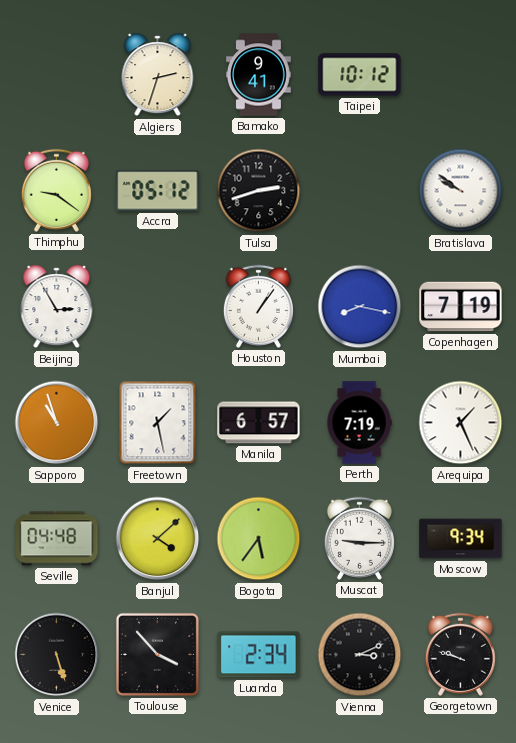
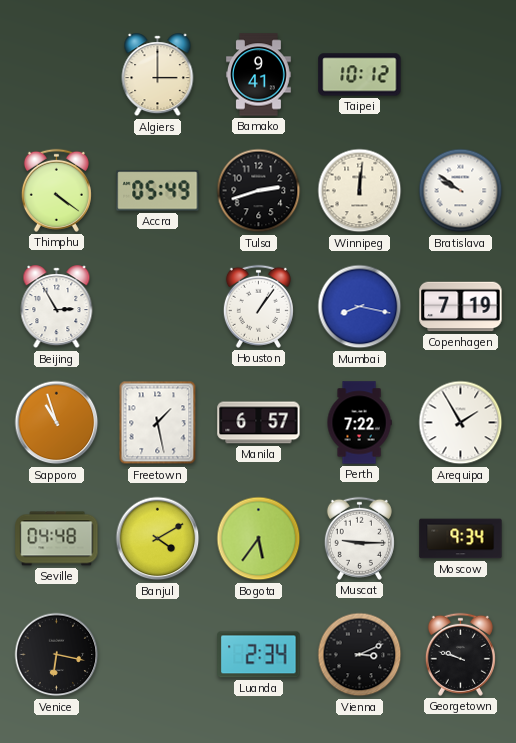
Algiers: 2:33 -> 3:00 (158, 75)
Thimphu: 9:21 -> 4:21 (56, 190)
Accra: 05:12 -> 05:49 (158, 191)
Winnipeg: none -> 12:01 (360, 191)
Perth: 7:19 -> 7:22 (359, 423)
Arequipa: 1:26 -> 1:55 (461, 423)
Banjul: 4:08 -> 4:10 (158, 539)
Venice: 5:27 -> 6:17 (57, 655)
Toulouse: 3:53 -> none (157, 654)
